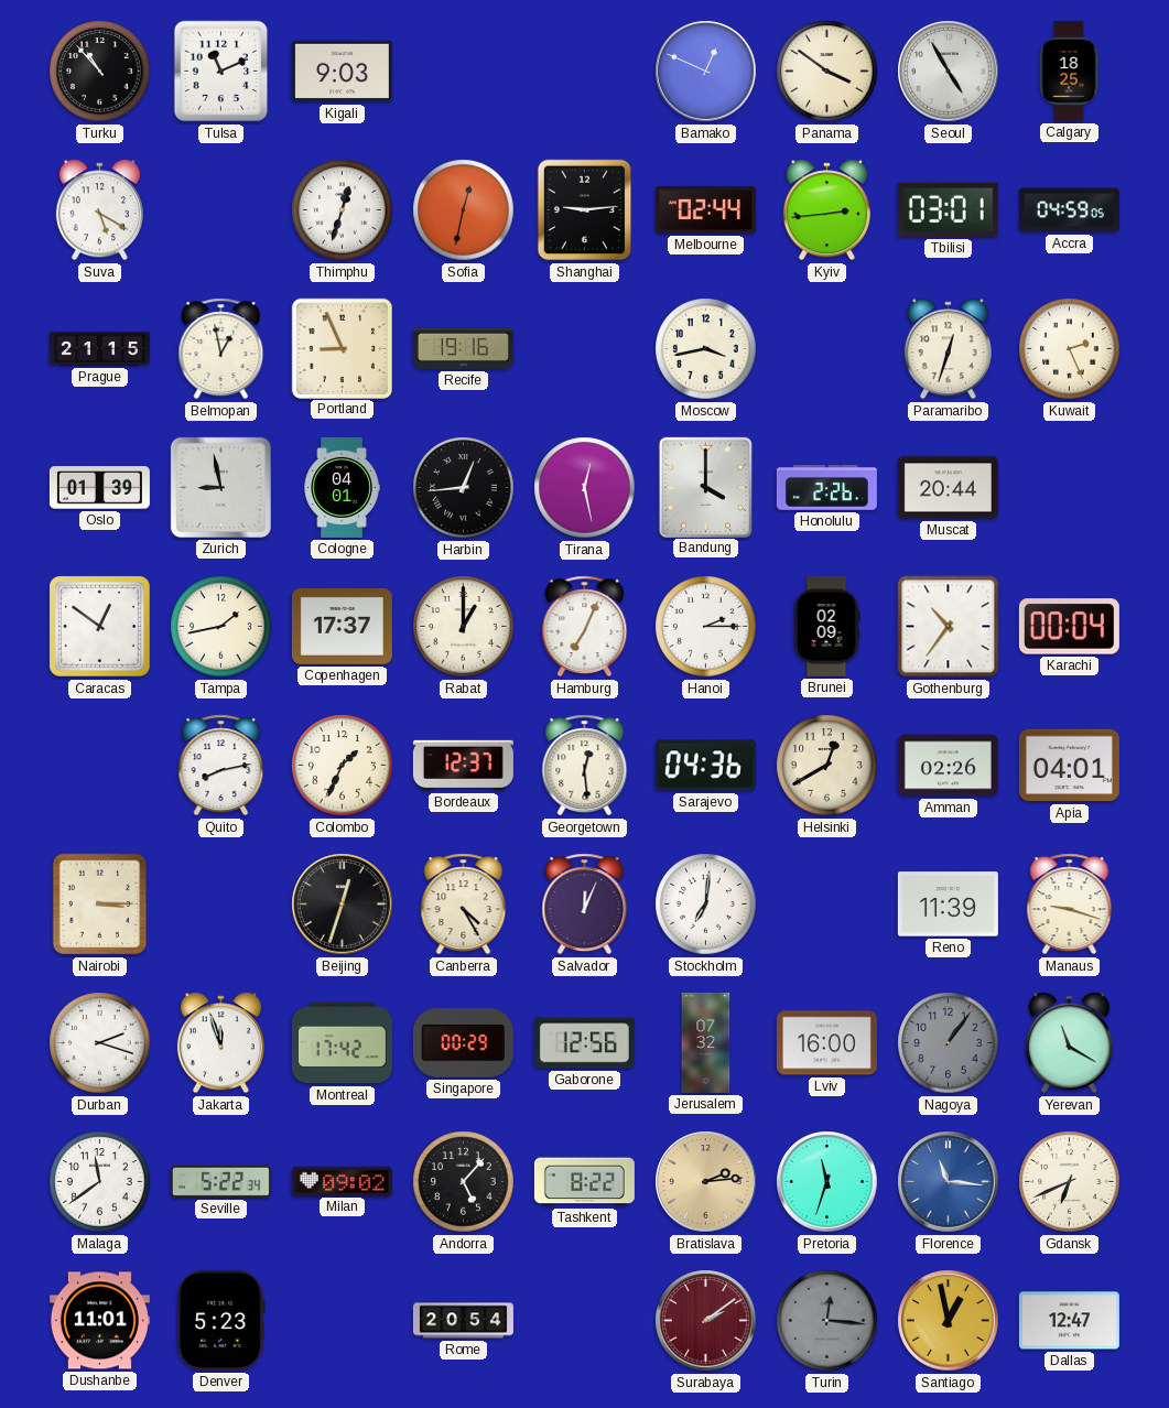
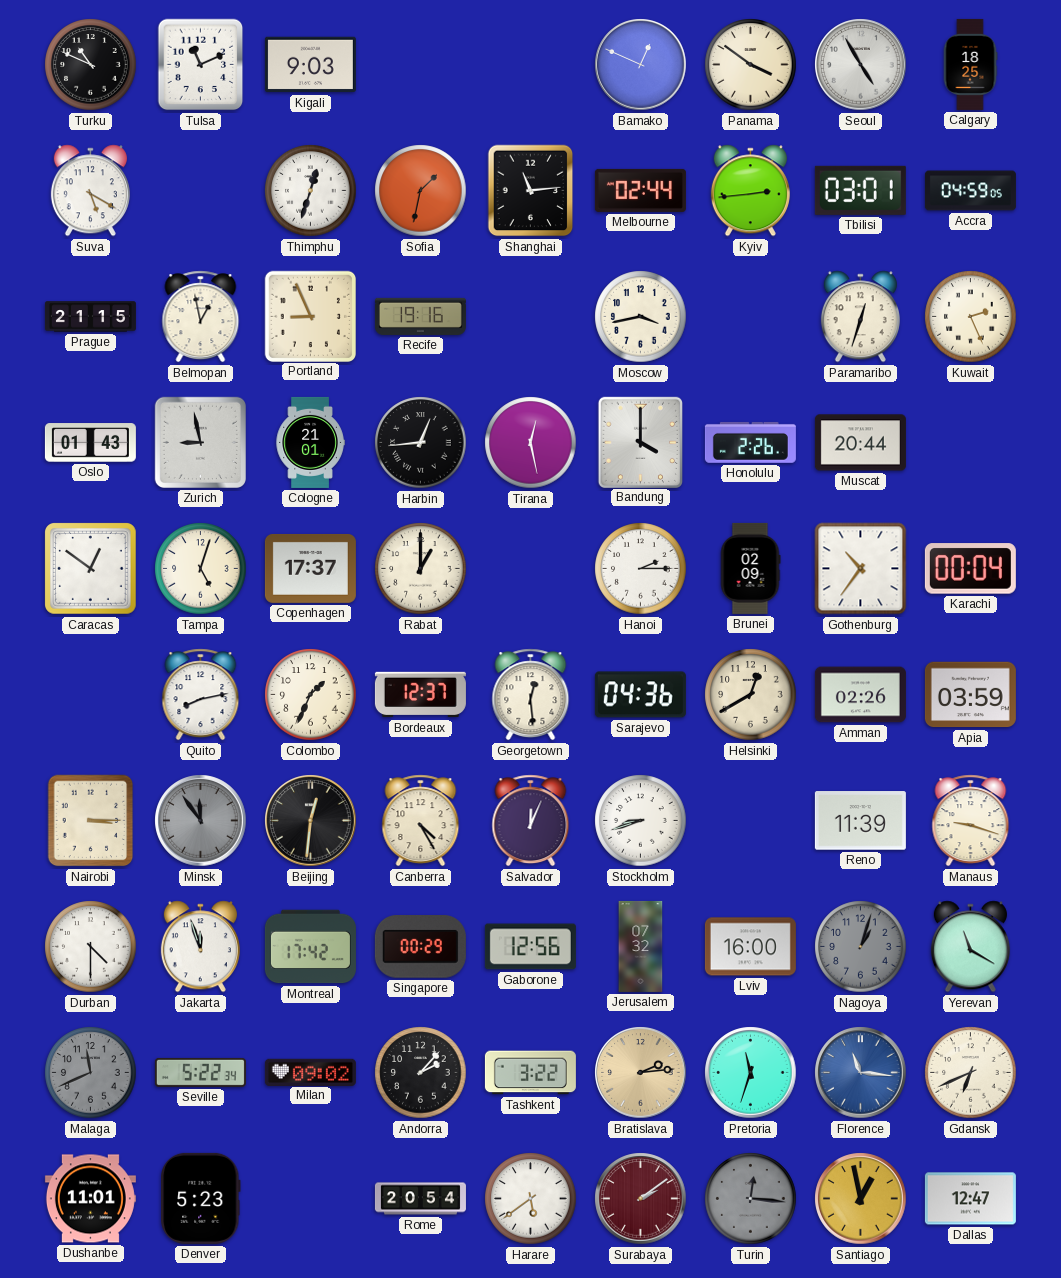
Turku: 10:53 -> 10:49 (91, 65)
Sofia: 12:32 -> 1:32 (421, 191)
Shanghai: 9:14 -> 11:14 (531, 191)
Oslo: 01:39 -> 01:43 (90, 443)
Cologne: 04:01 -> 21:01 (310, 442)
Tampa: 1:43 -> 5:03 (201, 569)
Hamburg: 7:04 -> none (585, 627)
Apia: 04:01 -> 03:59 (970, 695)
Minsk: none -> 11:54 (201, 821)
Beijing: 12:33 -> 12:31 (311, 821)
Stockholm: 7:01 -> 8:42 (641, 821)
Durban: 2:18 -> 4:30 (91, 947)
Nagoya: 1:06 -> 1:03 (861, 947)
Malaga: 11:39 -> 11:41 (91, 1073)
Malaga dial: white -> grey (91, 1073)
Andorra: 5:07 -> 2:07 (421, 1073)
Tashkent: 8:22 -> 3:22 (530, 1073)
Harare: none -> 5:39 (531, 1199)
